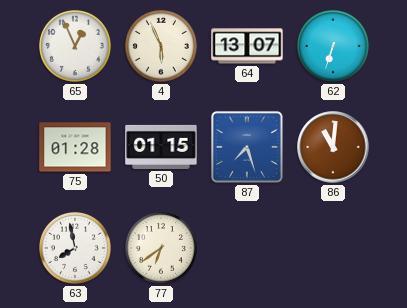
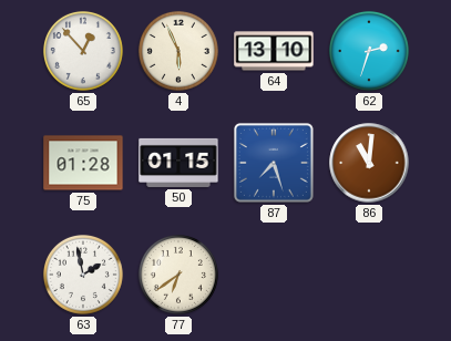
65: 12:56 -> 12:53 (83, 51)
64: 13:07 -> 13:10 (274, 51)
62: 6:33 -> 2:33 (369, 51)
63: 7:58 -> 1:58 (83, 275)
